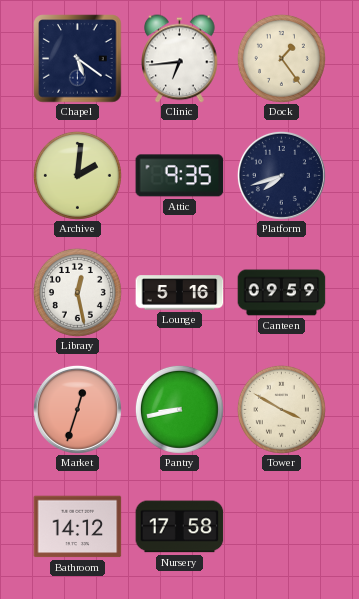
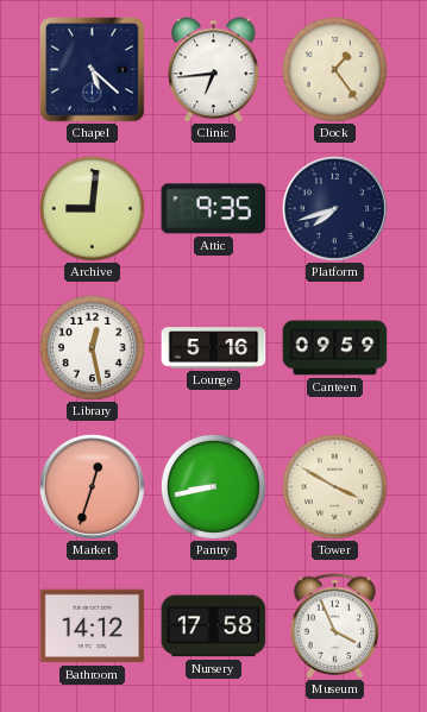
Chapel: 5:21 -> 5:22 (93, 70)
Archive: 2:01 -> 9:01 (92, 208)
Museum: none -> 3:56 (335, 626)
